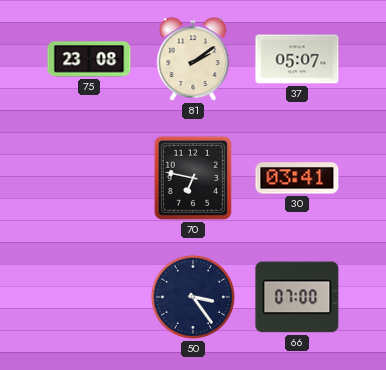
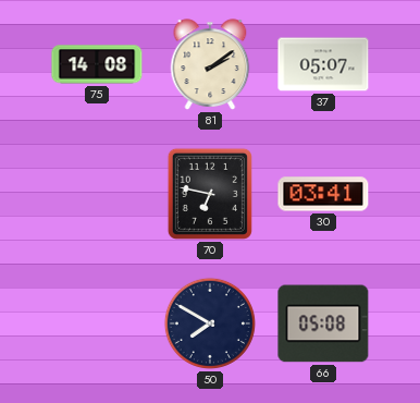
75: 23:08 -> 14:08 (97, 64)
50: 3:24 -> 7:50 (210, 323)
66: 07:00 -> 05:08 (323, 323)
